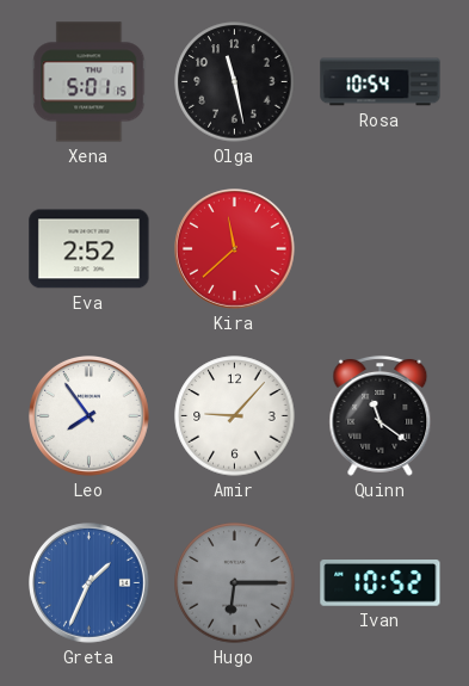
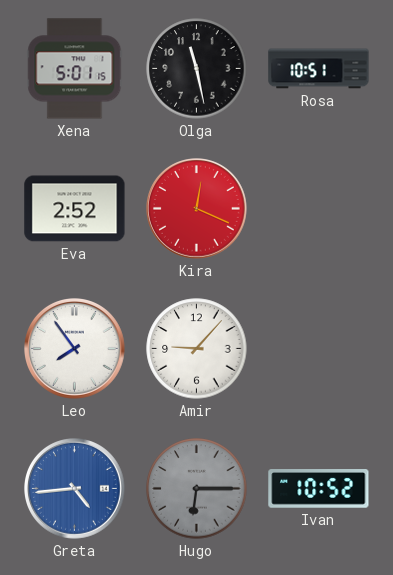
Rosa: 10:54 -> 10:51 (319, 69)
Kira: 11:38 -> 12:19 (197, 209)
Quinn: 11:21 -> none (381, 415)
Greta: 1:34 -> 4:44 (75, 489)
